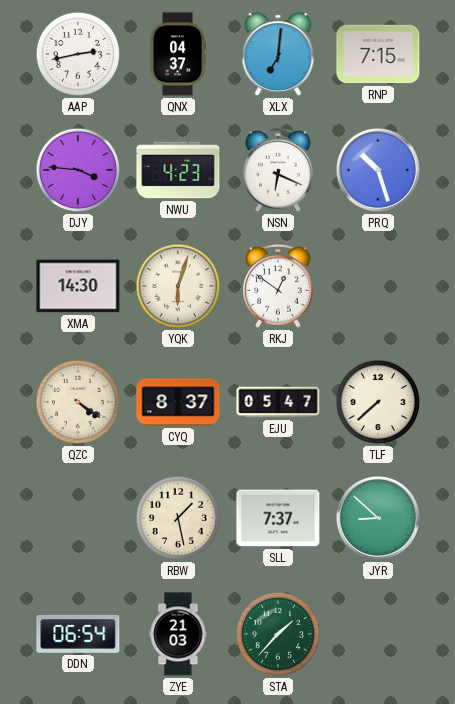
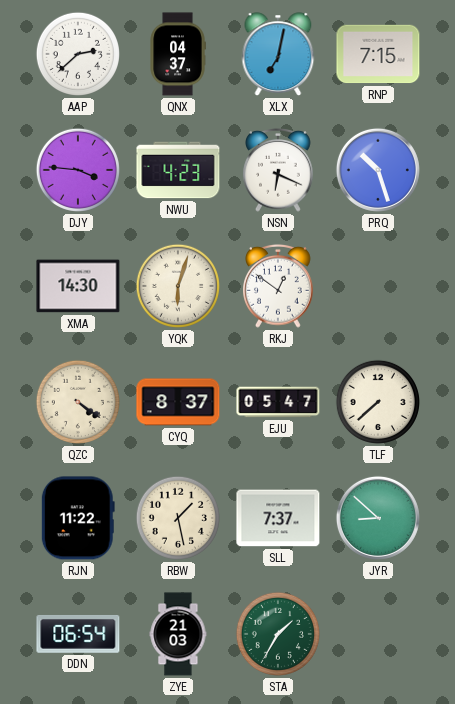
AAP: 2:43 -> 2:38 (78, 54)
XLX: 7:01 -> 7:02 (278, 54)
RJN: none -> 11:22 (78, 518)
STA: 1:37 -> 1:35 (278, 634)
